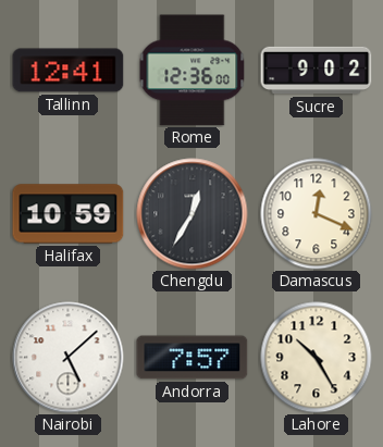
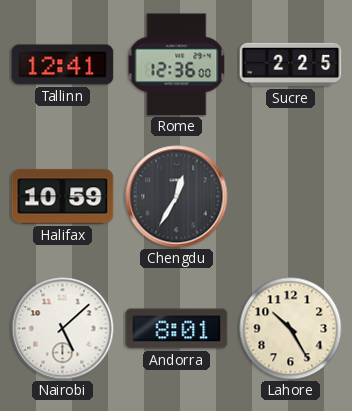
Sucre: 9:02 -> 2:25 (291, 65)
Damascus: 12:19 -> none (317, 214)
Andorra: 7:57 -> 8:01 (177, 329)
